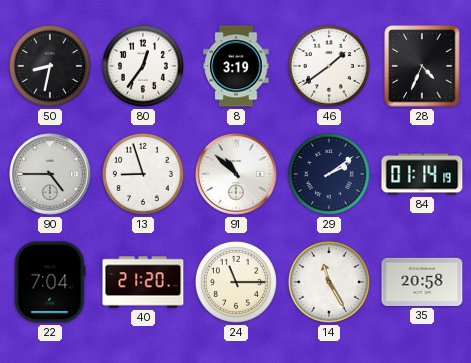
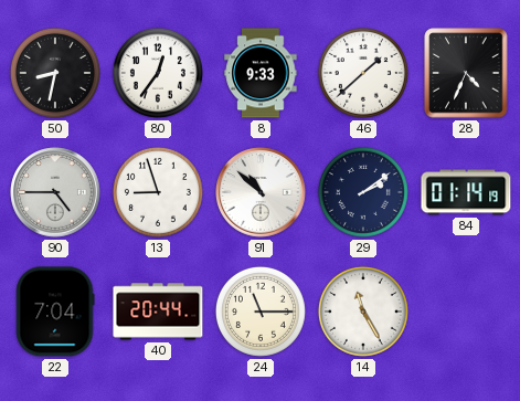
8: 3:19 -> 9:33 (261, 73)
46: 1:39 -> 1:38 (363, 73)
40: 21:20 -> 20:44 (158, 312)
35: 20:58 -> none (422, 282)
